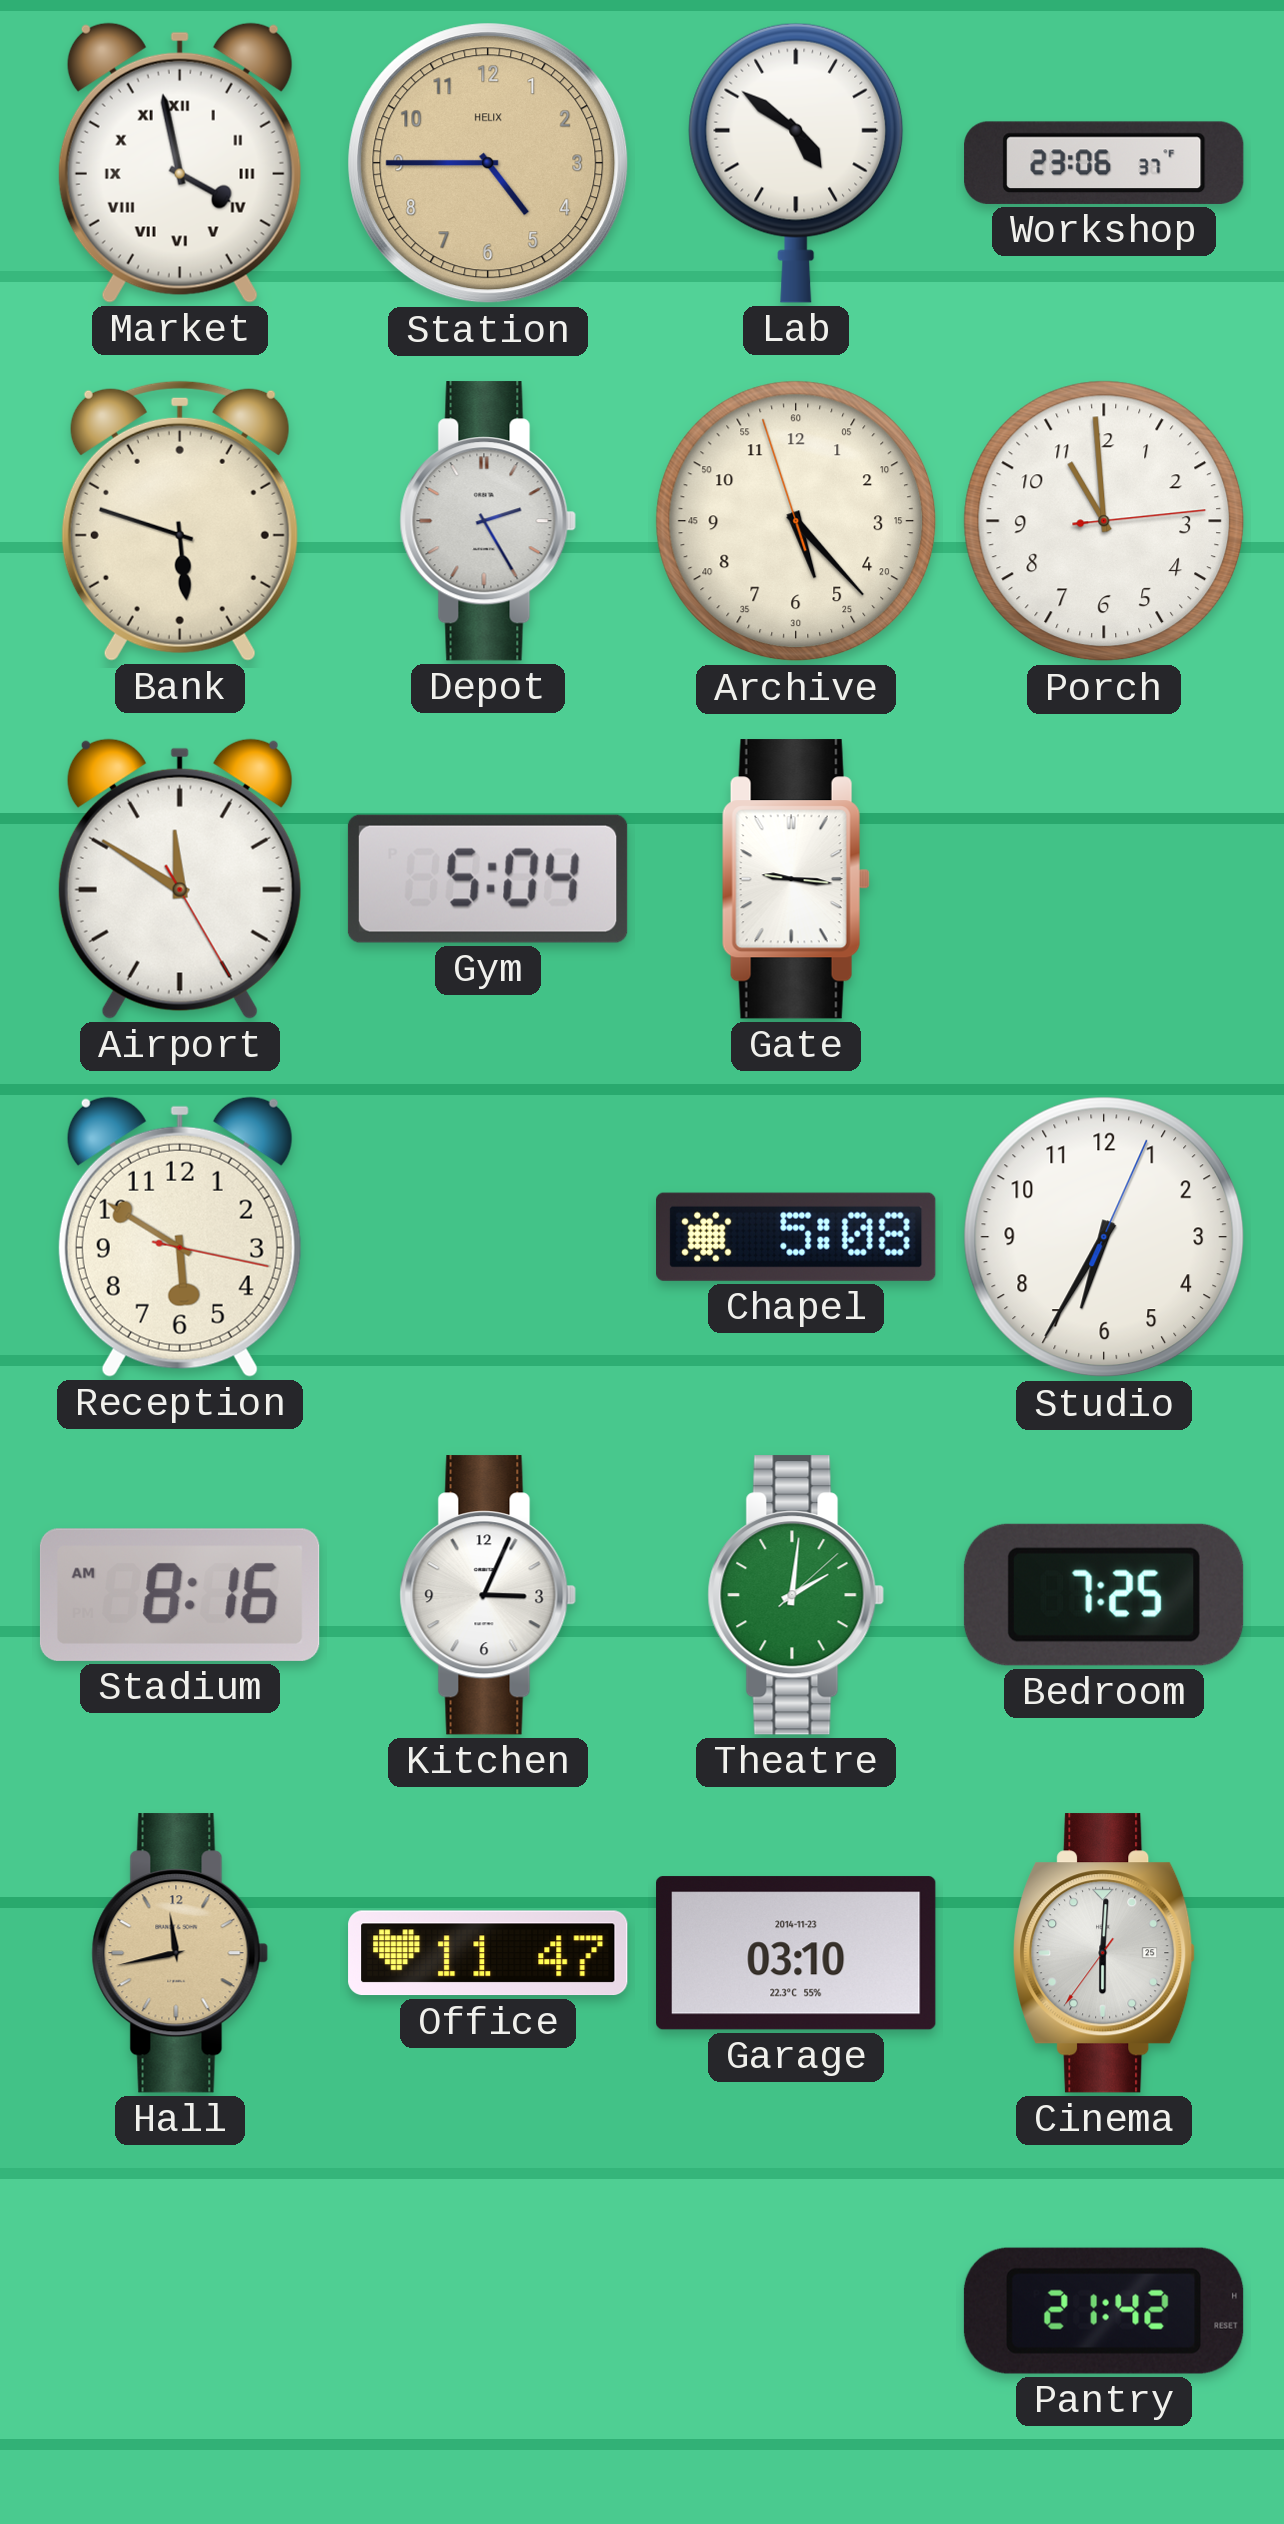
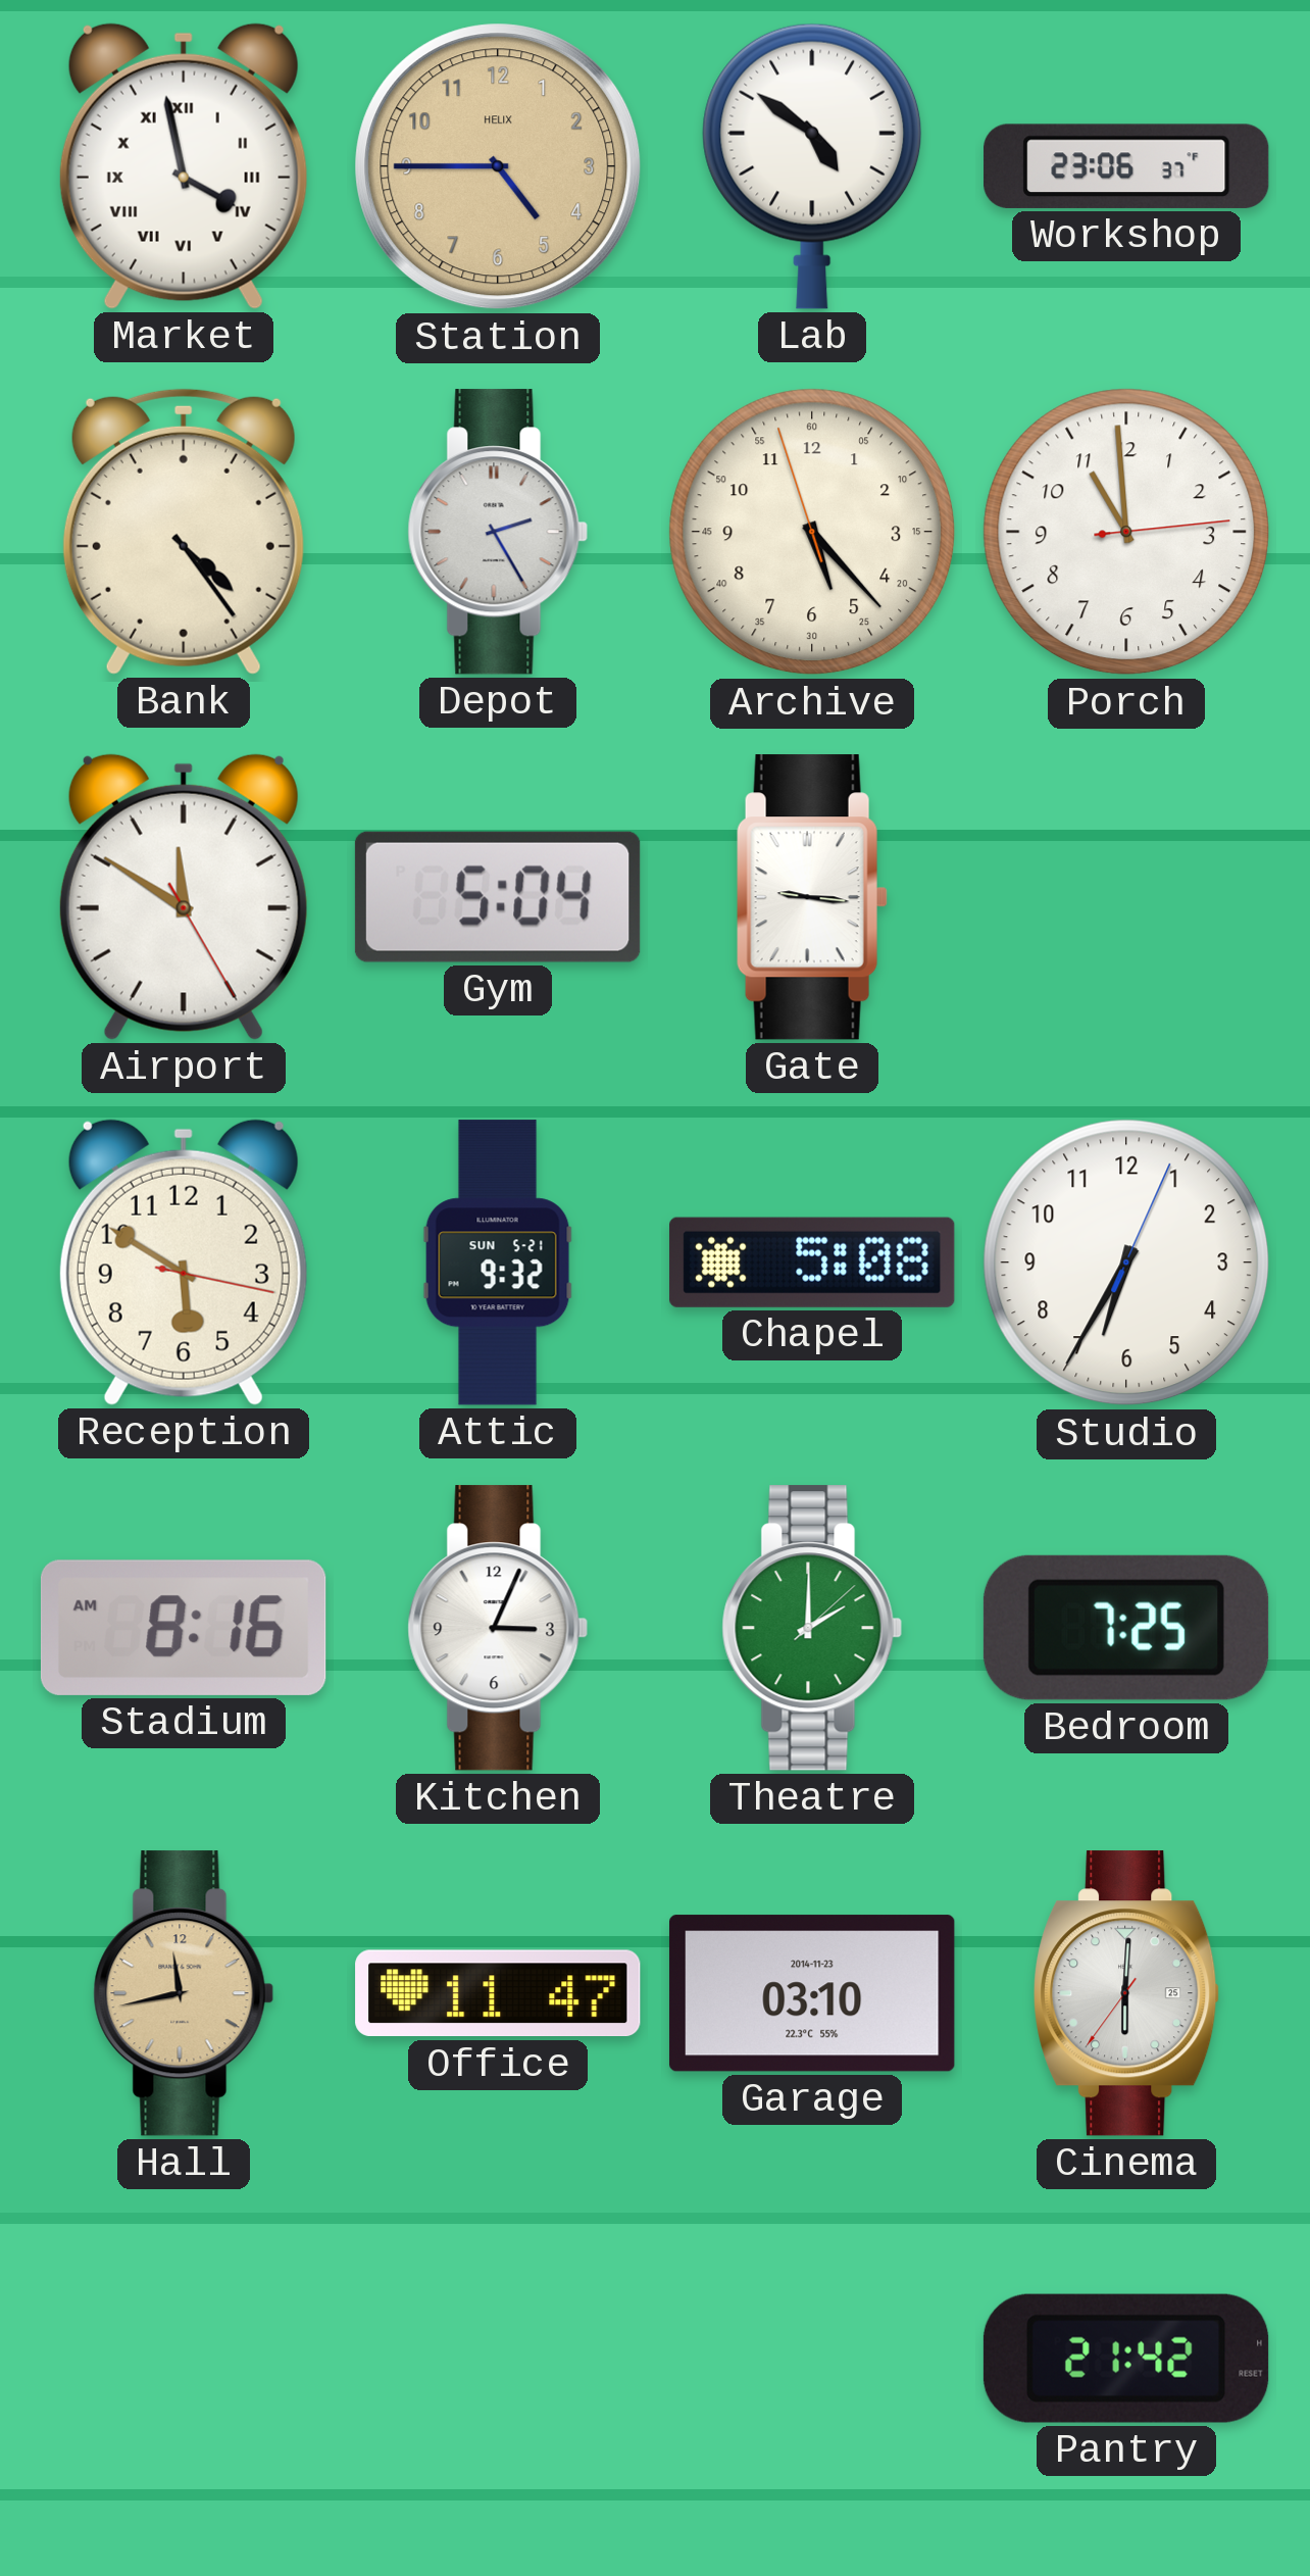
Bank: 5:48 -> 4:24 (184, 532)
Attic: none -> 9:32 (498, 1262)
Theatre: 2:01 -> 2:00 (812, 1628)
